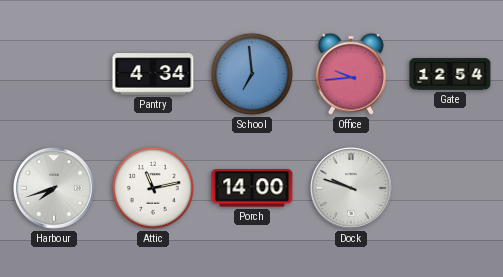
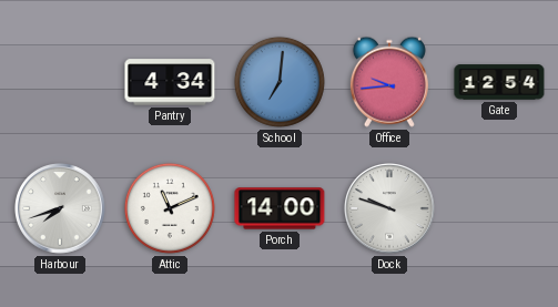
School: 6:59 -> 7:01 (280, 82)
Attic: 11:13 -> 11:11 (170, 208)
